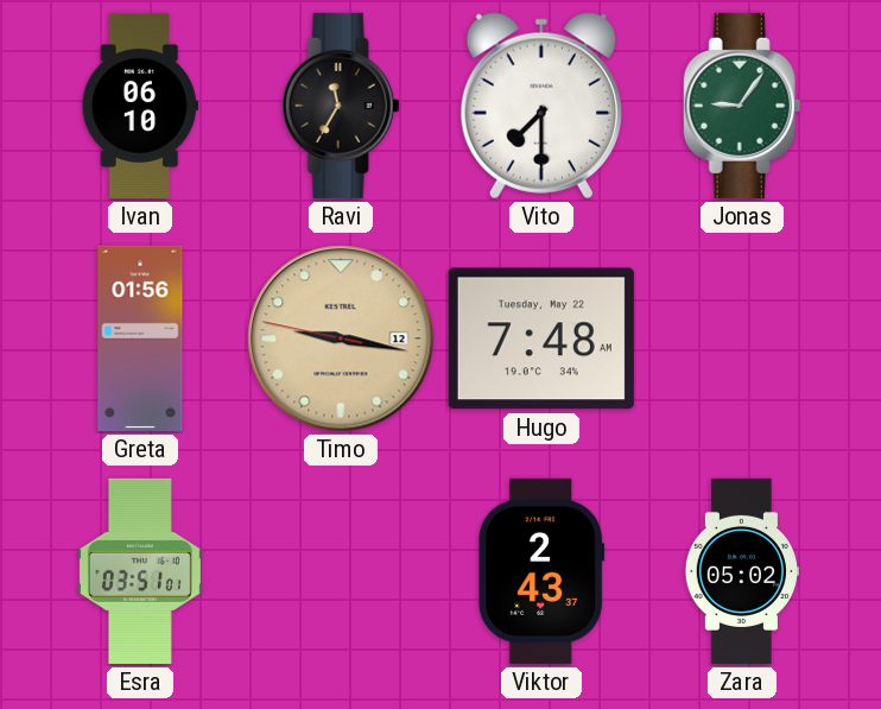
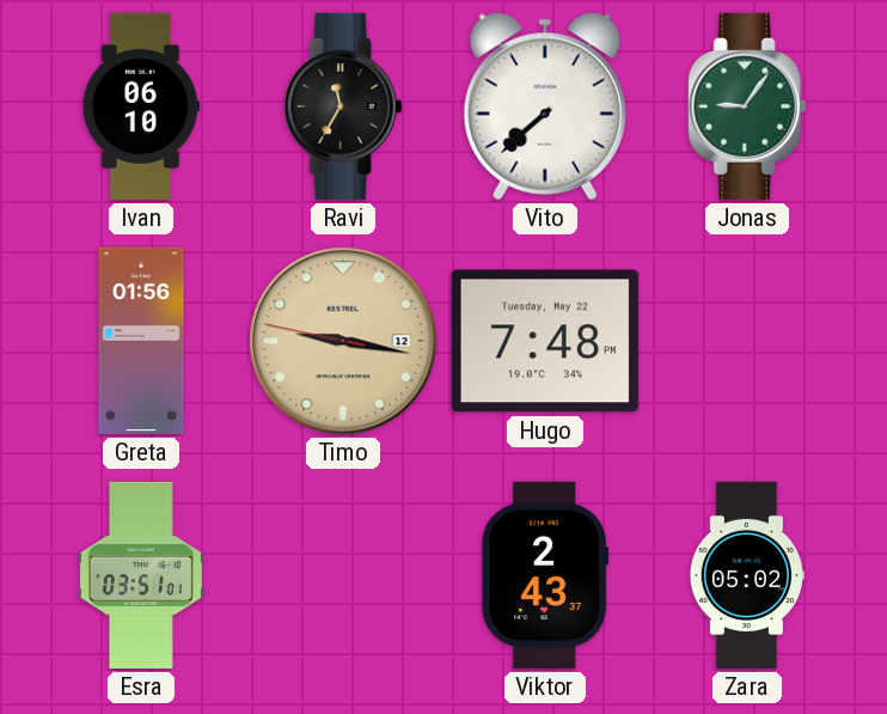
Vito: 7:30 -> 7:38 (545, 106)
Hugo: 7:48 AM -> 7:48 PM (545, 341)
